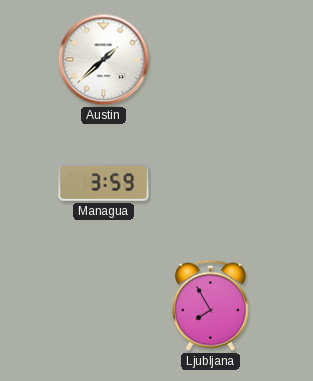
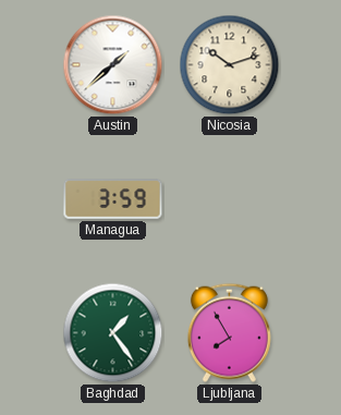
Nicosia: none -> 10:12 (230, 65)
Baghdad: none -> 1:24 (113, 333)
